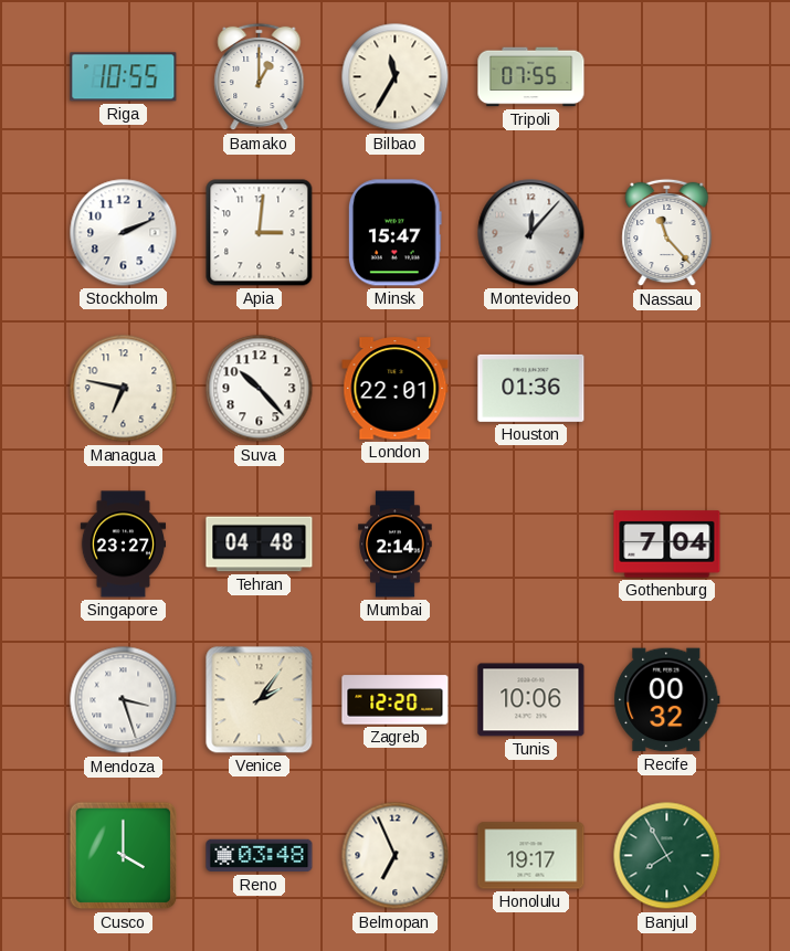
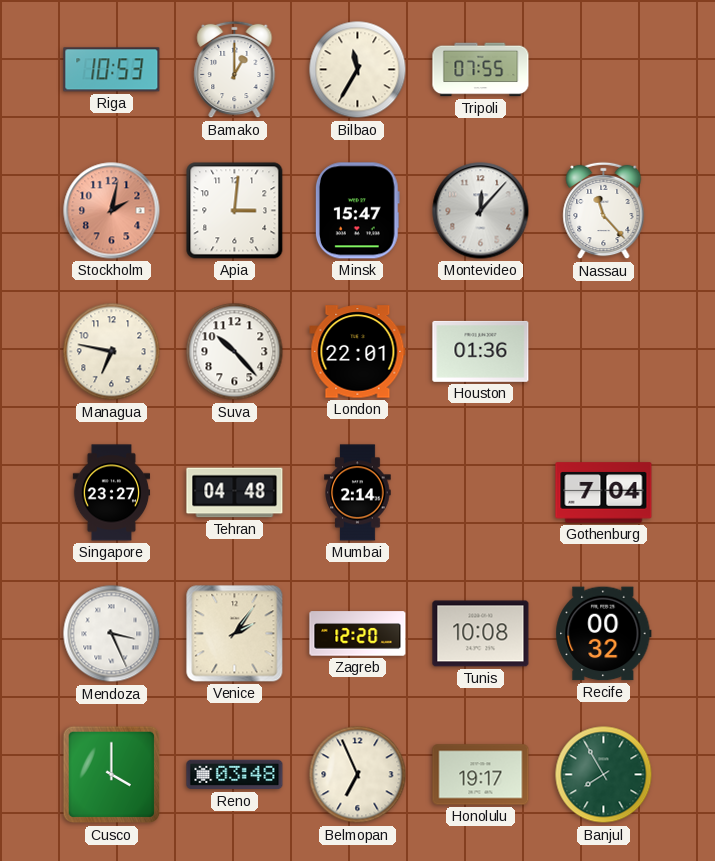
Riga: 10:55 -> 10:53 (112, 70)
Stockholm: 2:11 -> 2:02 (112, 211)
Stockholm dial: white -> salmon (112, 211)
Mendoza: 3:27 -> 3:26 (112, 634)
Tunis: 10:06 -> 10:08 (481, 634)
